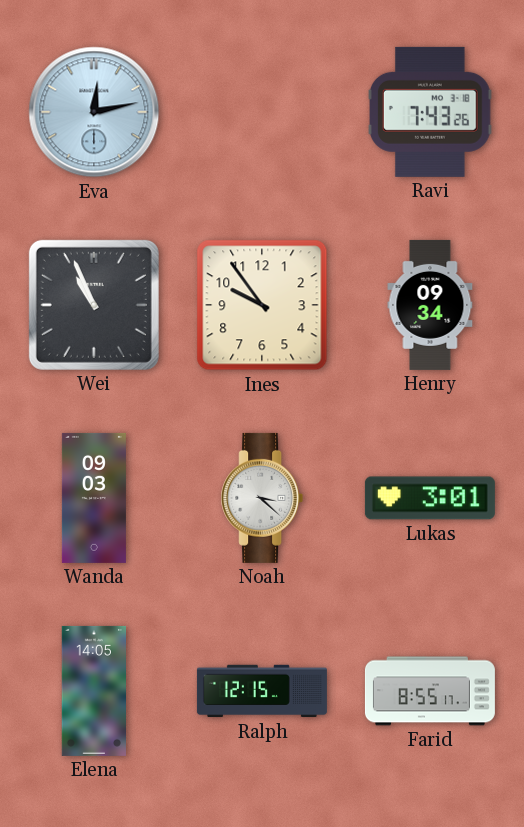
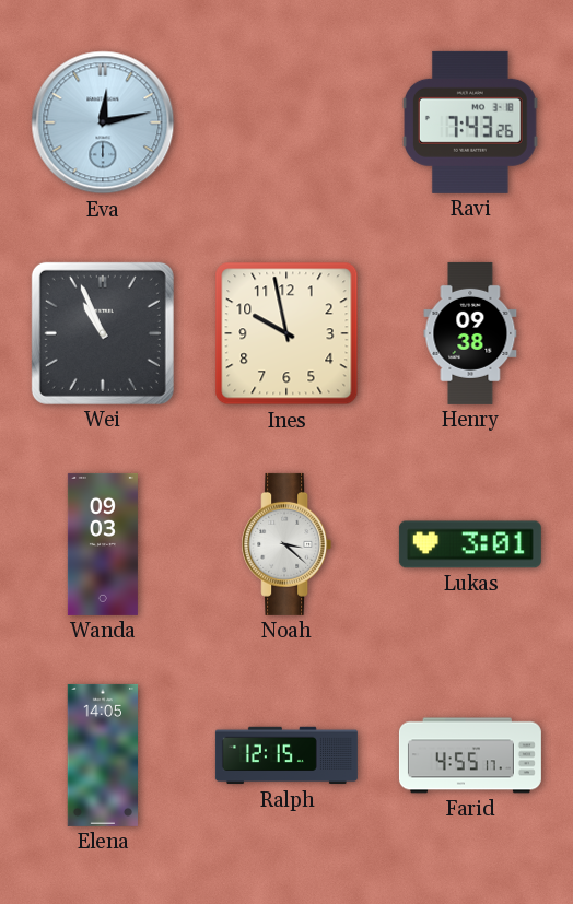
Ines: 9:54 -> 9:58 (286, 333)
Henry: 09:34 -> 09:38 (470, 333)
Farid: 8:55 -> 4:55 (470, 755)
